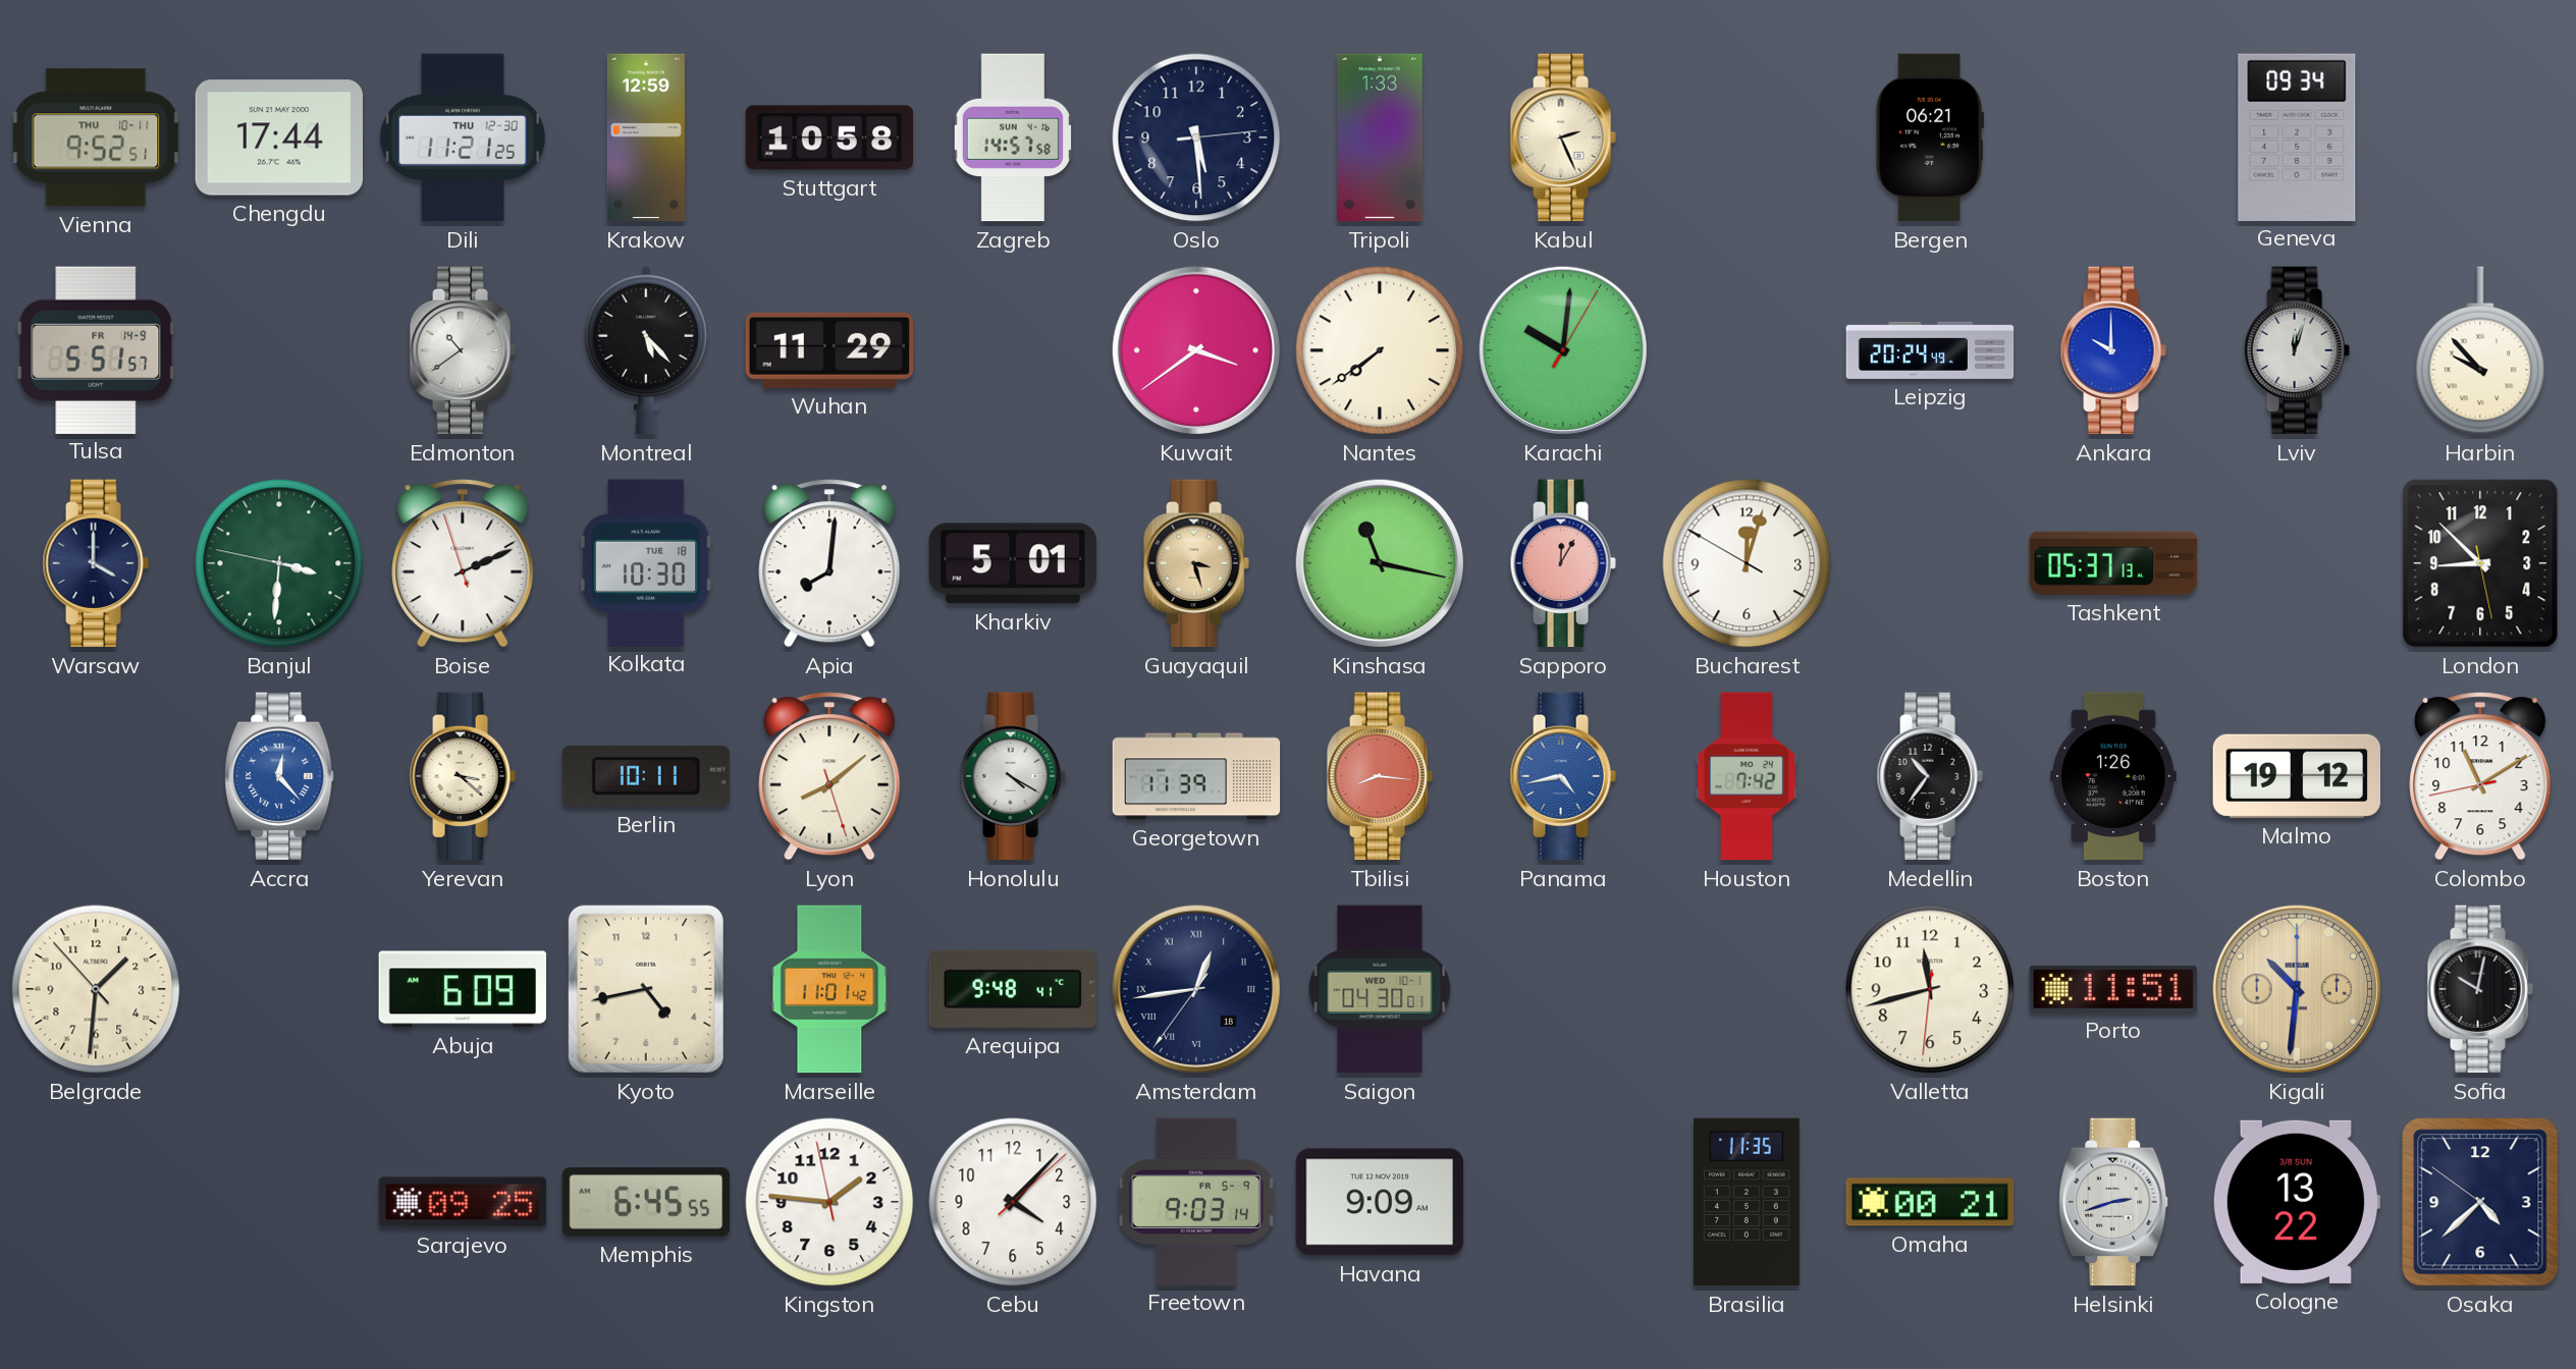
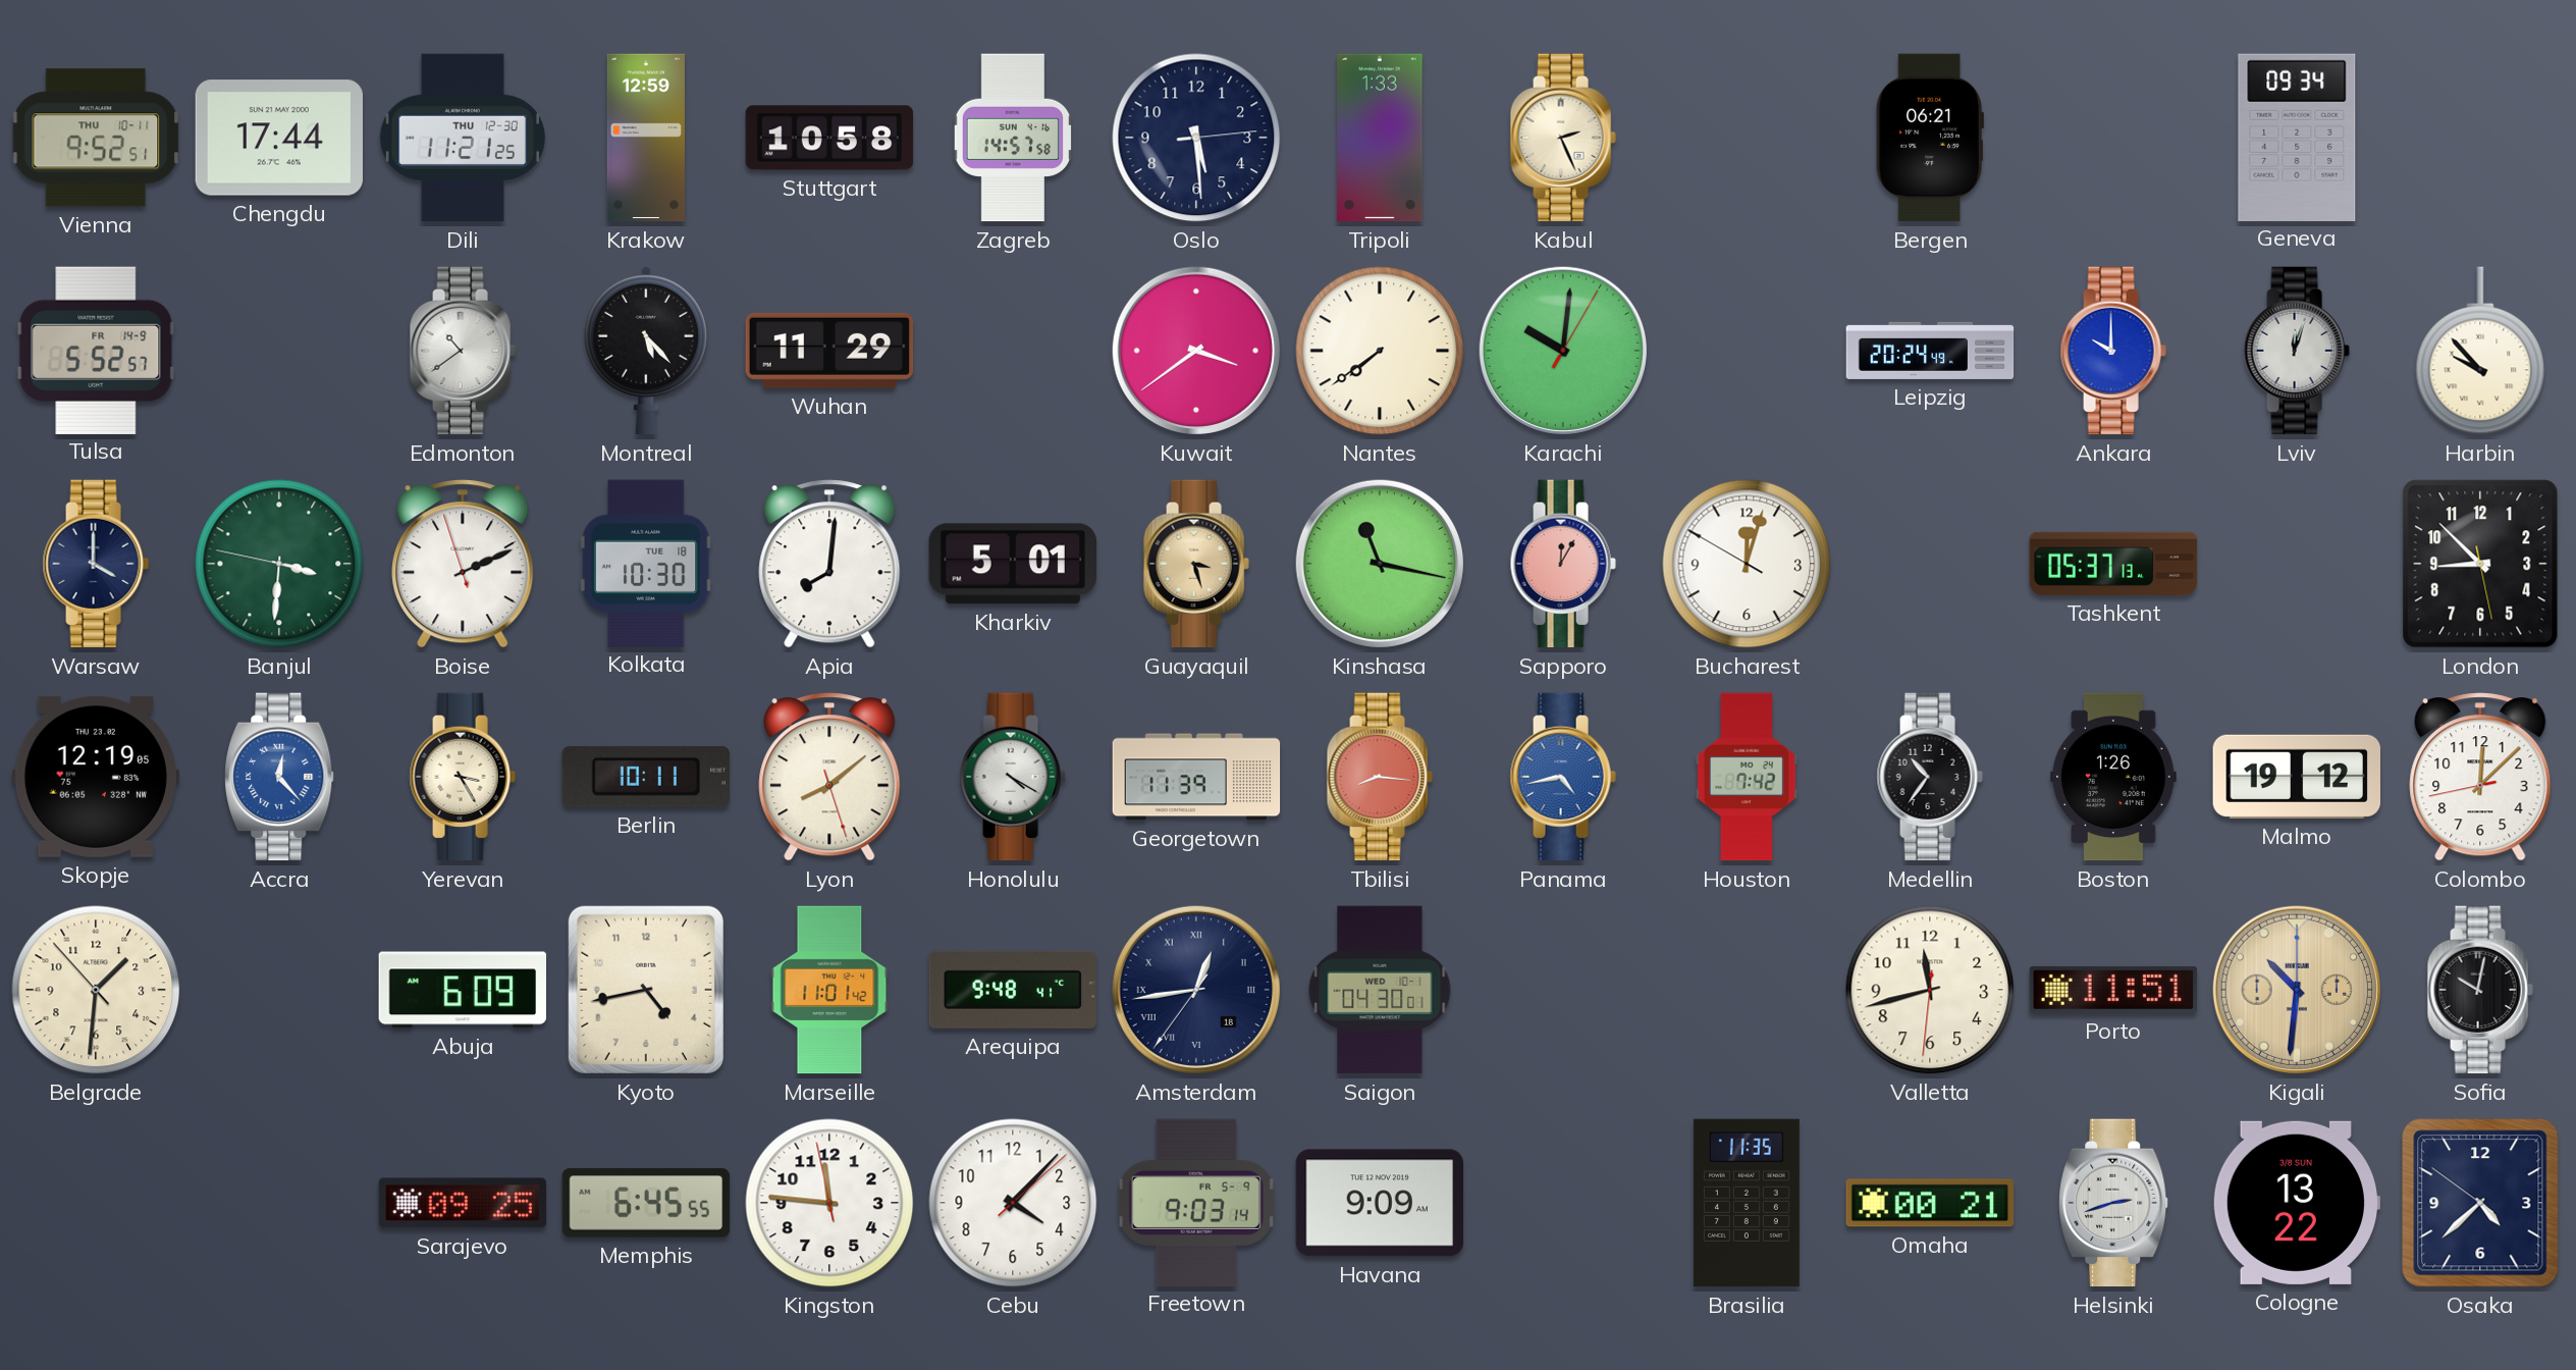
Tulsa: 5:51 -> 5:52 (96, 350)
Skopje: none -> 12:19 (95, 777)
Yerevan: 3:22 -> 3:25 (463, 777)
Colombo: 11:09 -> 12:07 (2480, 777)
Kingston: 1:45 -> 11:45 (829, 1203)
